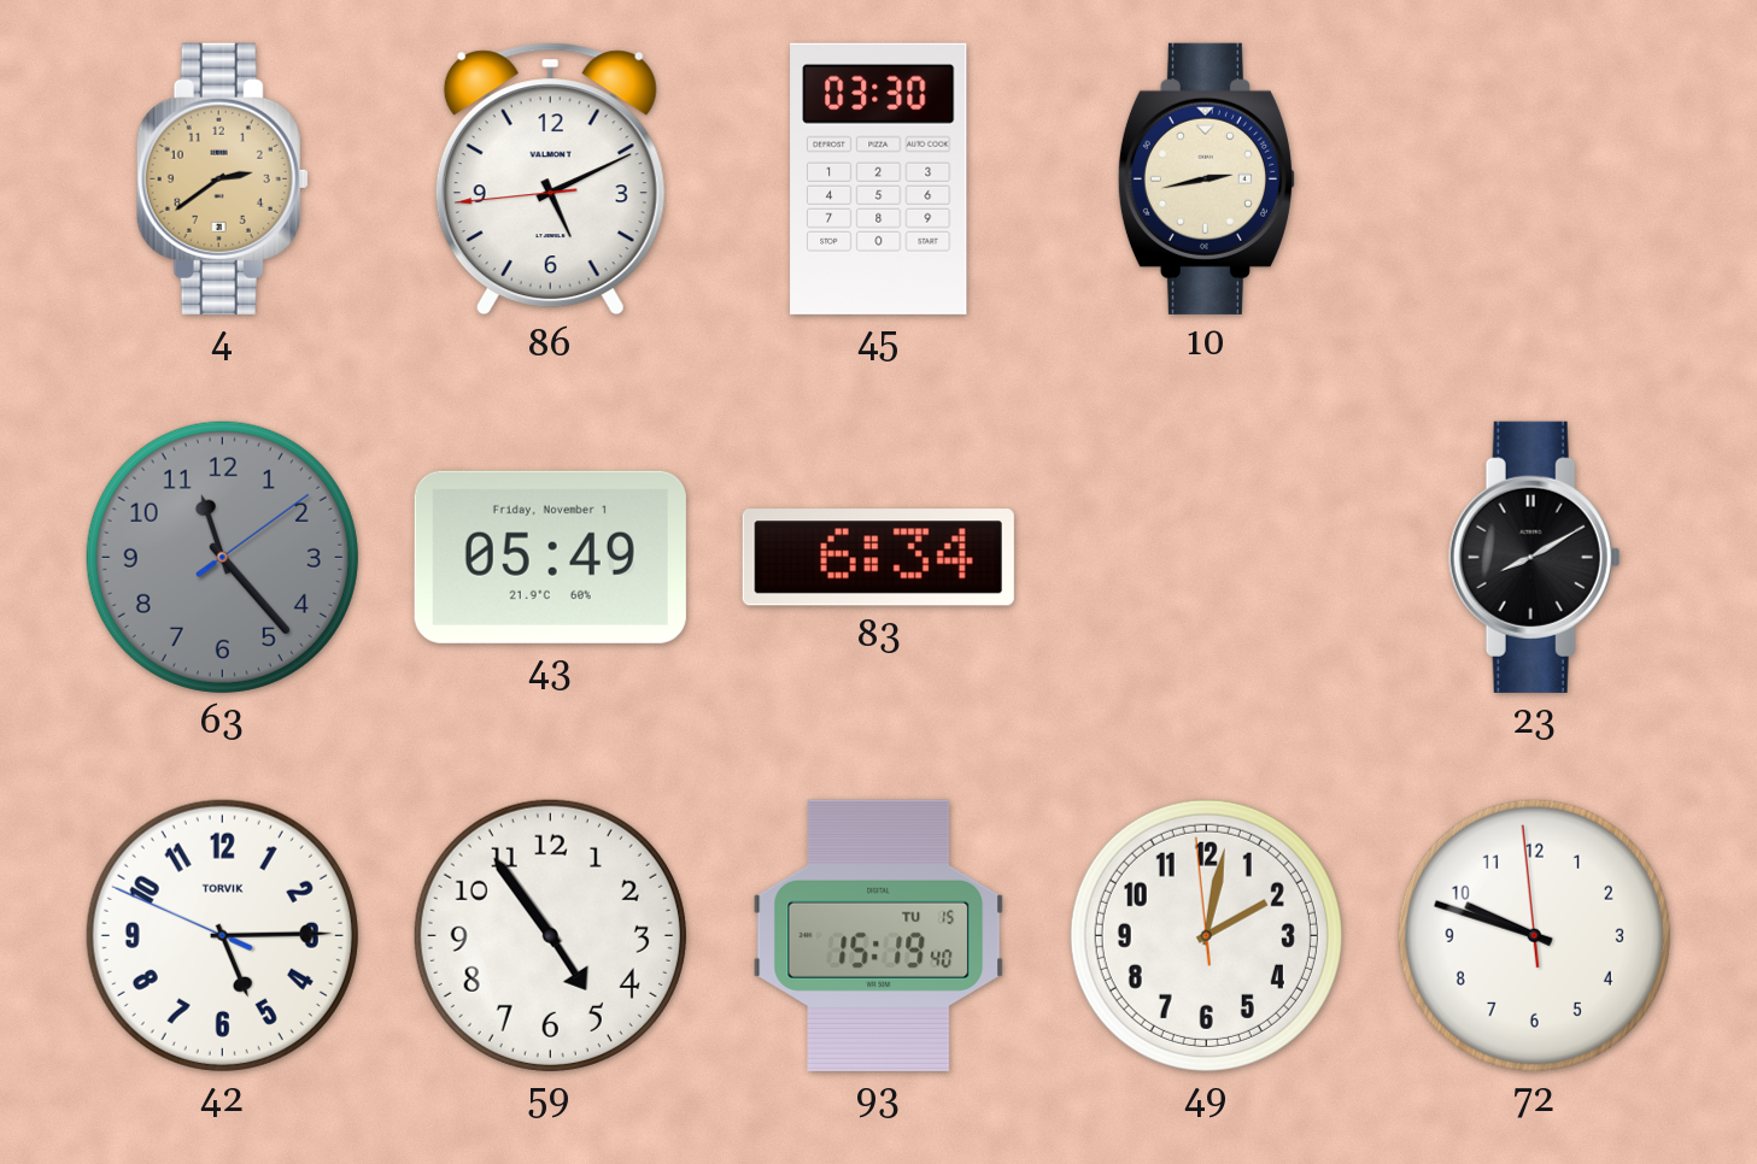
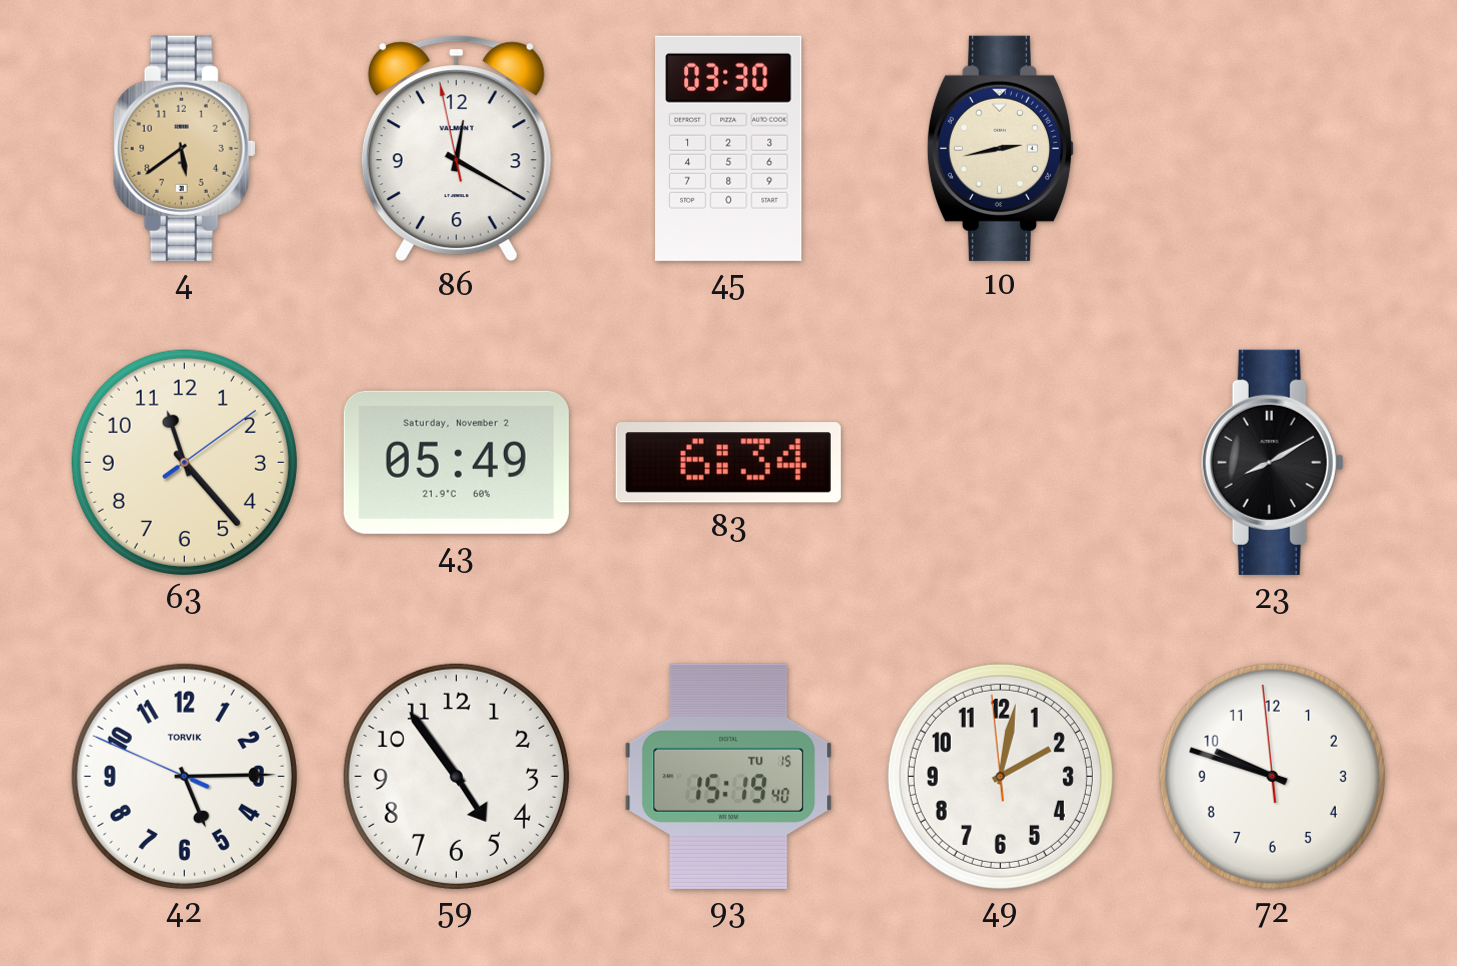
4: 2:39 -> 5:39 (184, 148)
86: 5:10 -> 12:19 (456, 149)
63 dial: grey -> cream (184, 462)
43 date: Friday, November 1 -> Saturday, November 2 (456, 462)
